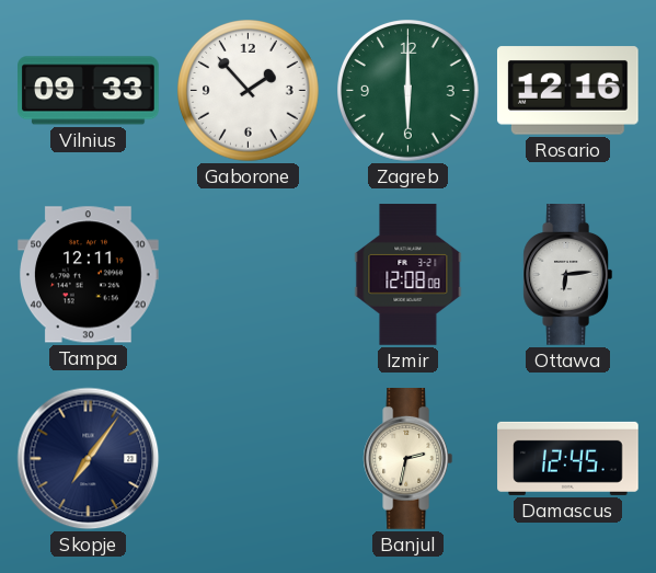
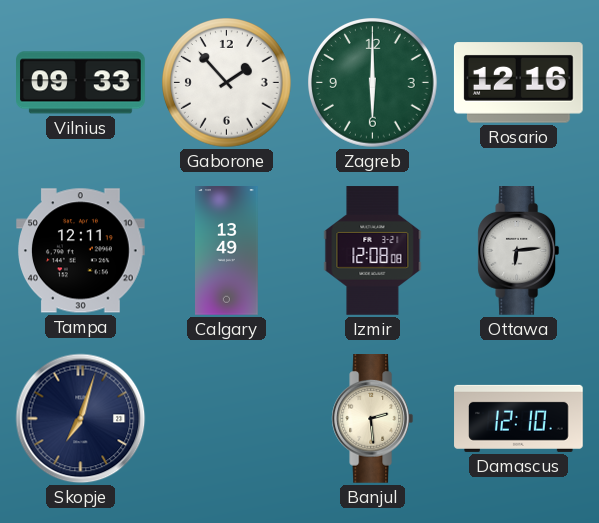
Calgary: none -> 13:49 (227, 251)
Skopje: 7:06 -> 7:03 (81, 419)
Banjul: 2:32 -> 2:29 (373, 419)
Damascus: 12:45 -> 12:10 (519, 418)
